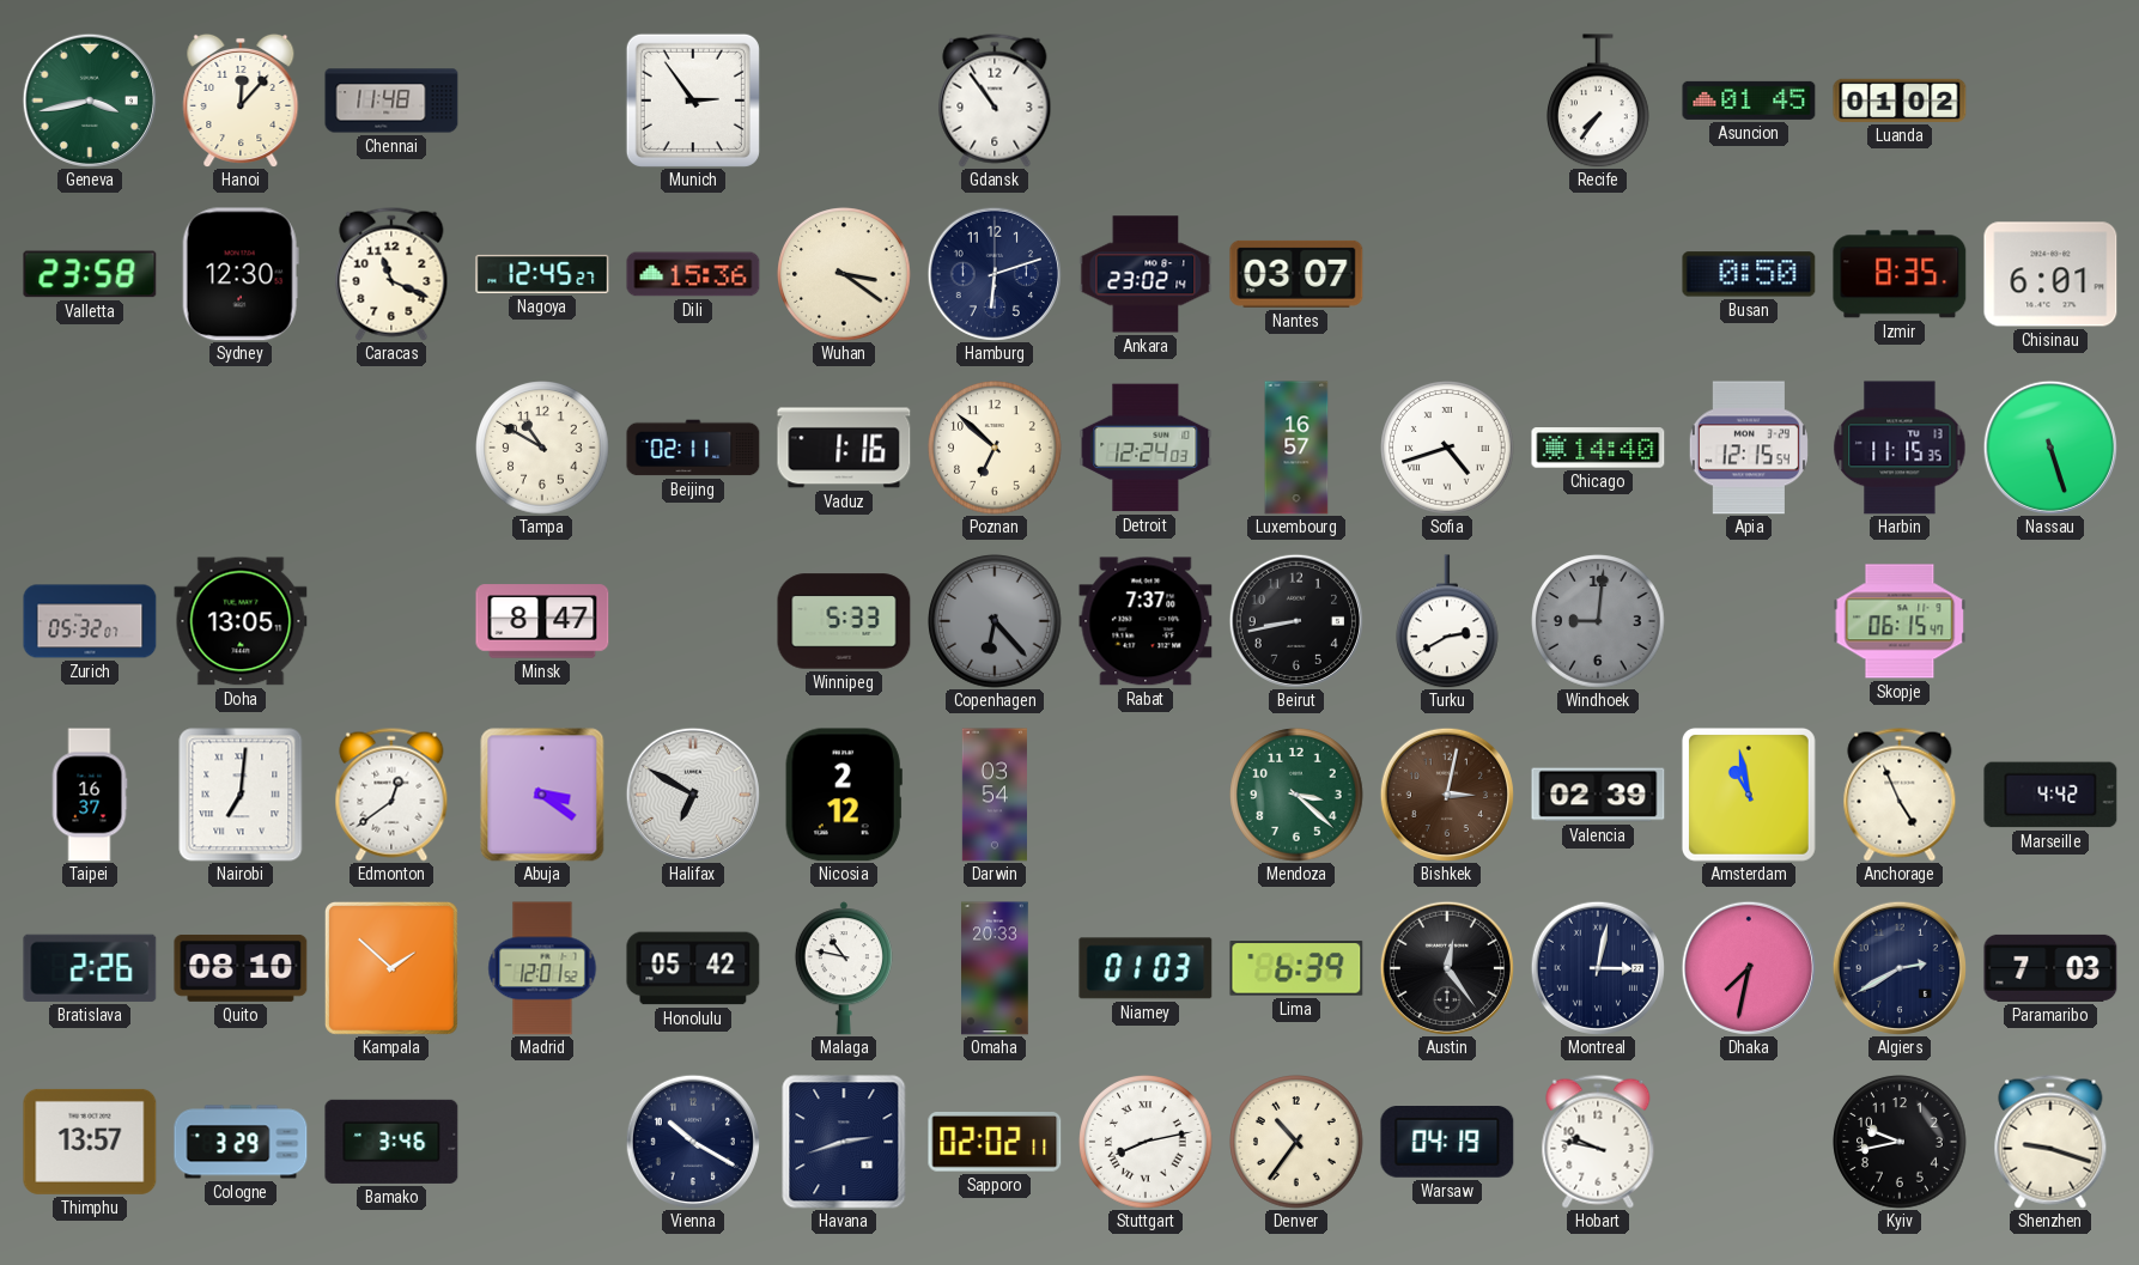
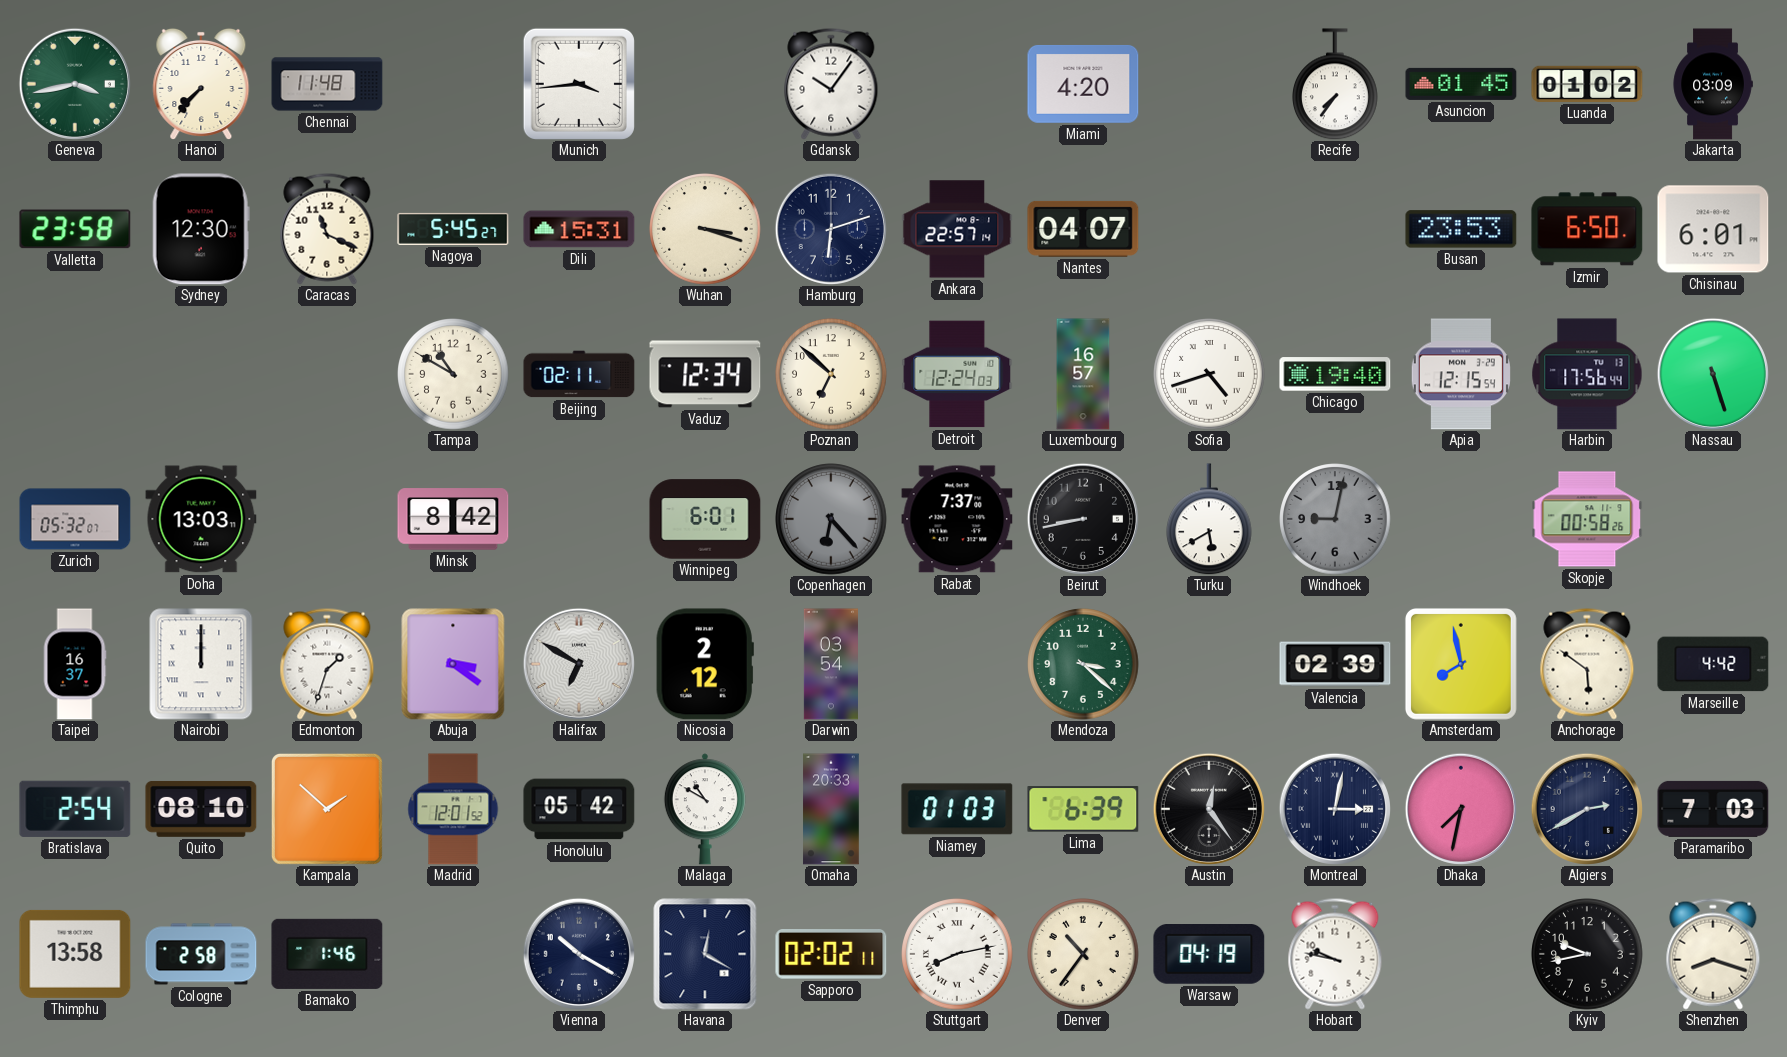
Hanoi: 12:07 -> 7:37 (201, 83)
Munich: 2:54 -> 3:44 (579, 84)
Gdansk: 10:54 -> 10:06 (831, 84)
Miami: none -> 4:20 (1083, 84)
Jakarta: none -> 03:09 (1713, 84)
Nagoya: 12:45 -> 5:45 (453, 229)
Dili: 15:36 -> 15:31 (579, 229)
Wuhan: 3:21 -> 3:18 (705, 229)
Ankara: 23:02 -> 22:57 (957, 229)
Nantes: 03:07 -> 04:07 (1083, 229)
Busan: 0:50 -> 23:53 (1461, 229)
Izmir: 8:35 -> 6:50 (1587, 229)
Vaduz: 1:16 -> 12:34 (705, 374)
Chicago: 14:40 -> 19:40 (1335, 374)
Harbin: 11:15 -> 17:56 (1587, 374)
Doha: 13:05 -> 13:03 (201, 519)
Minsk: 8:47 -> 8:42 (453, 519)
Winnipeg: 5:33 -> 6:01 (705, 519)
Turku: 2:40 -> 5:40 (1210, 519)
Windhoek: 9:01 -> 9:02 (1335, 519)
Skopje: 06:15 -> 00:58 (1587, 519)
Nairobi: 7:01 -> 12:00 (201, 664)
Edmonton: 12:39 -> 1:33 (327, 664)
Bishkek: 3:02 -> none (1447, 795)
Amsterdam: 10:58 -> 7:58 (1461, 664)
Anchorage: 4:56 -> 5:51 (1587, 664)
Bratislava: 2:26 -> 2:54 (75, 809)
Malaga: 10:47 -> 10:50 (705, 809)
Thimphu: 13:57 -> 13:58 (75, 954)
Cologne: 3:29 -> 2:58 (201, 954)
Bamako: 3:46 -> 1:46 (327, 954)
Havana: 2:42 -> 12:20 (705, 954)
Shenzhen: 9:18 -> 8:18 (1713, 954)
